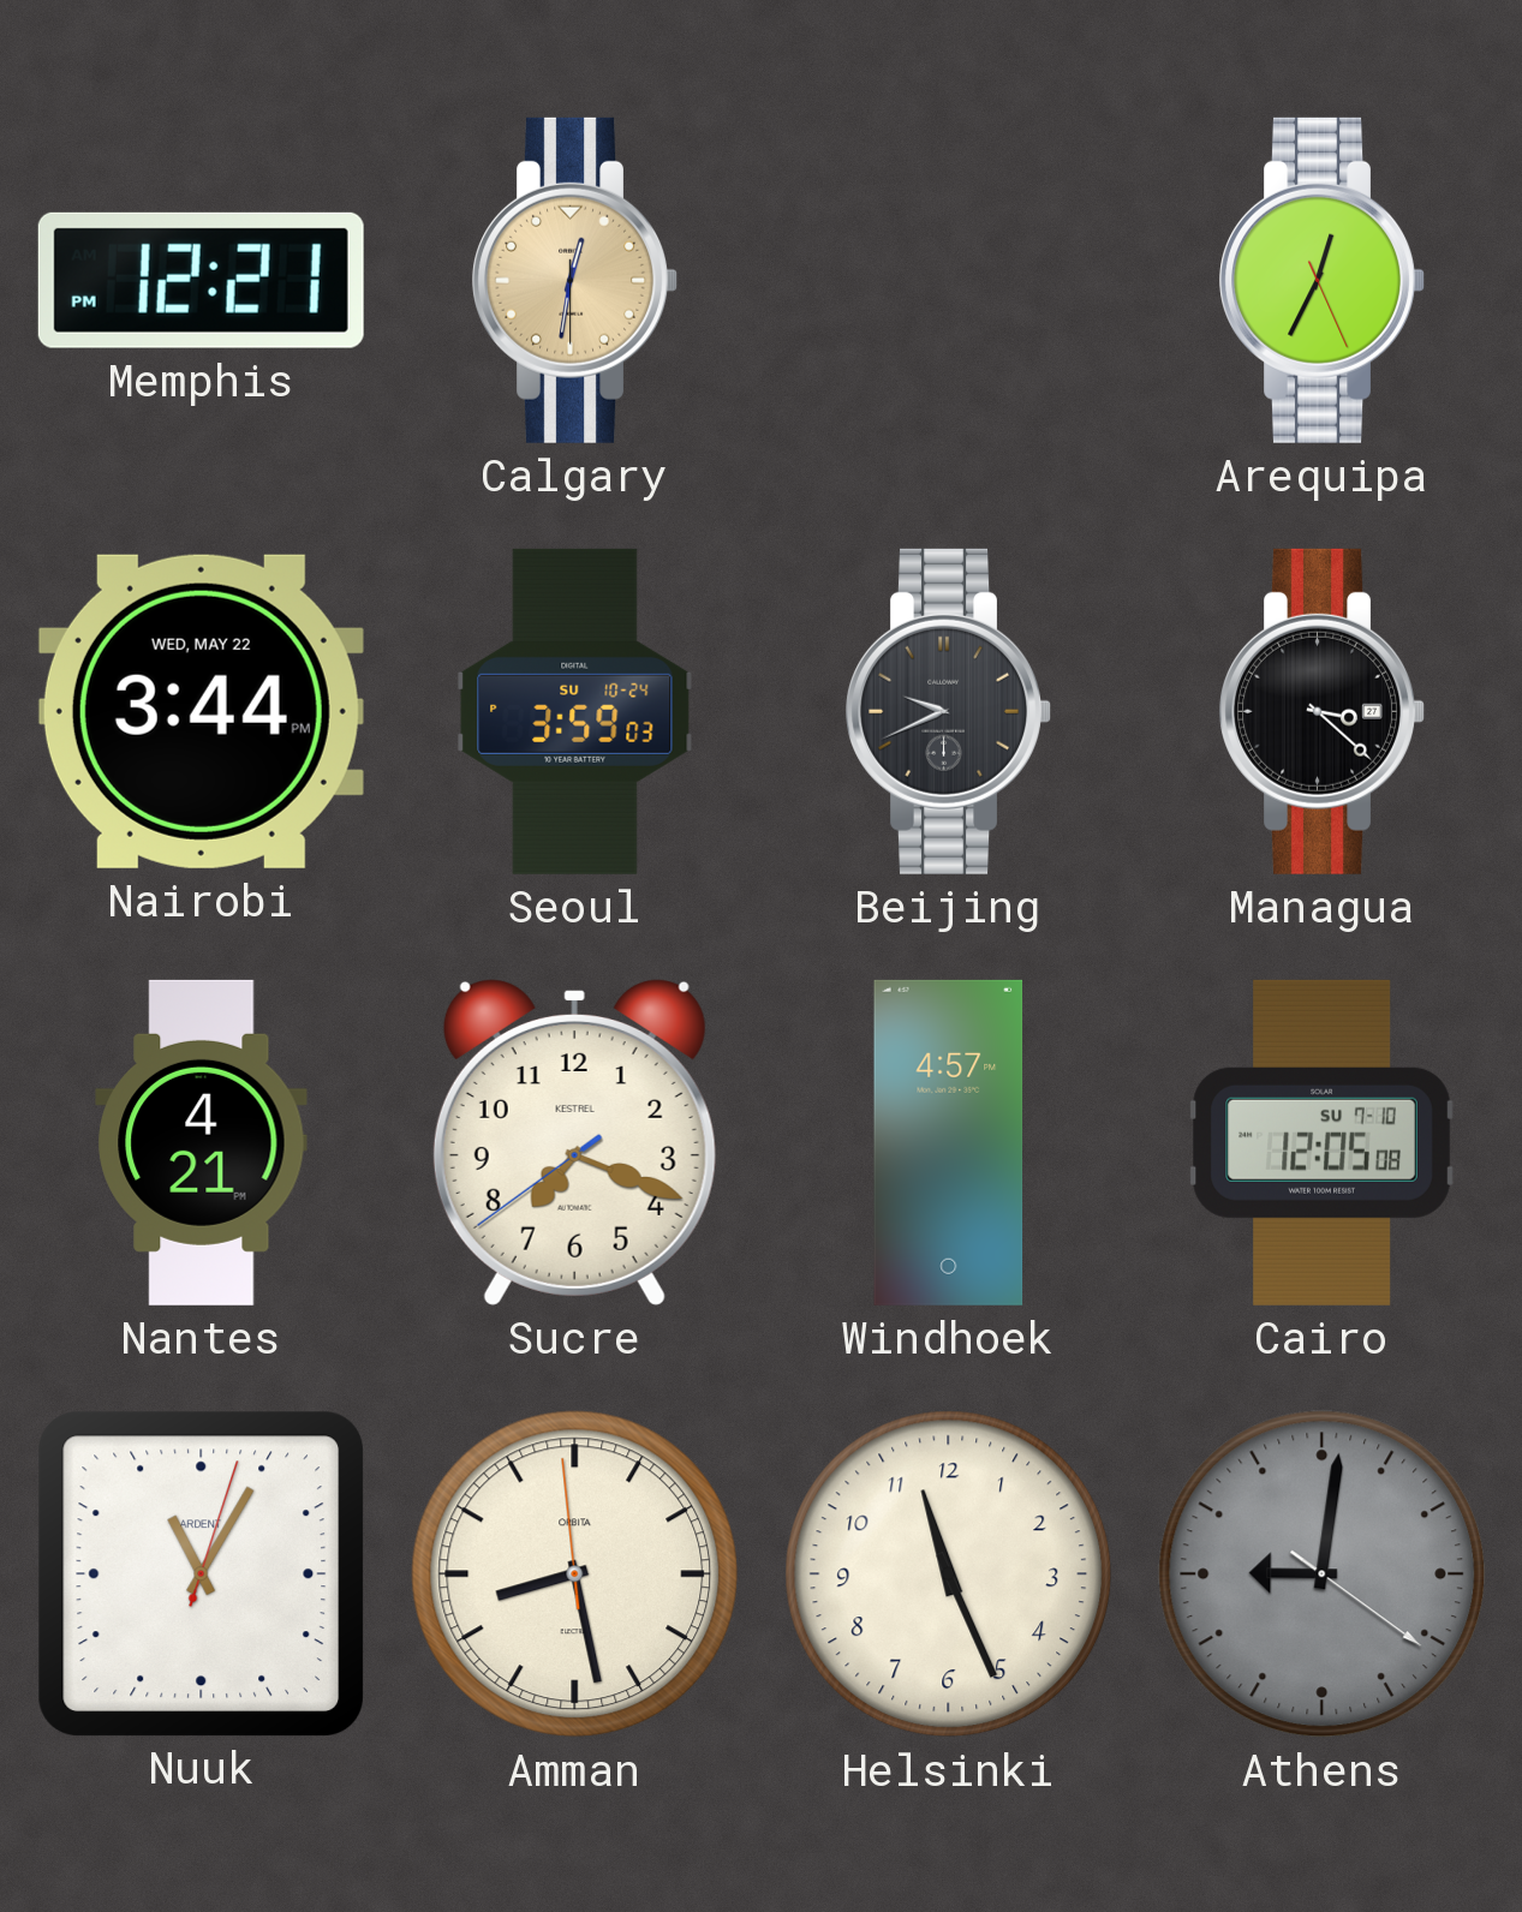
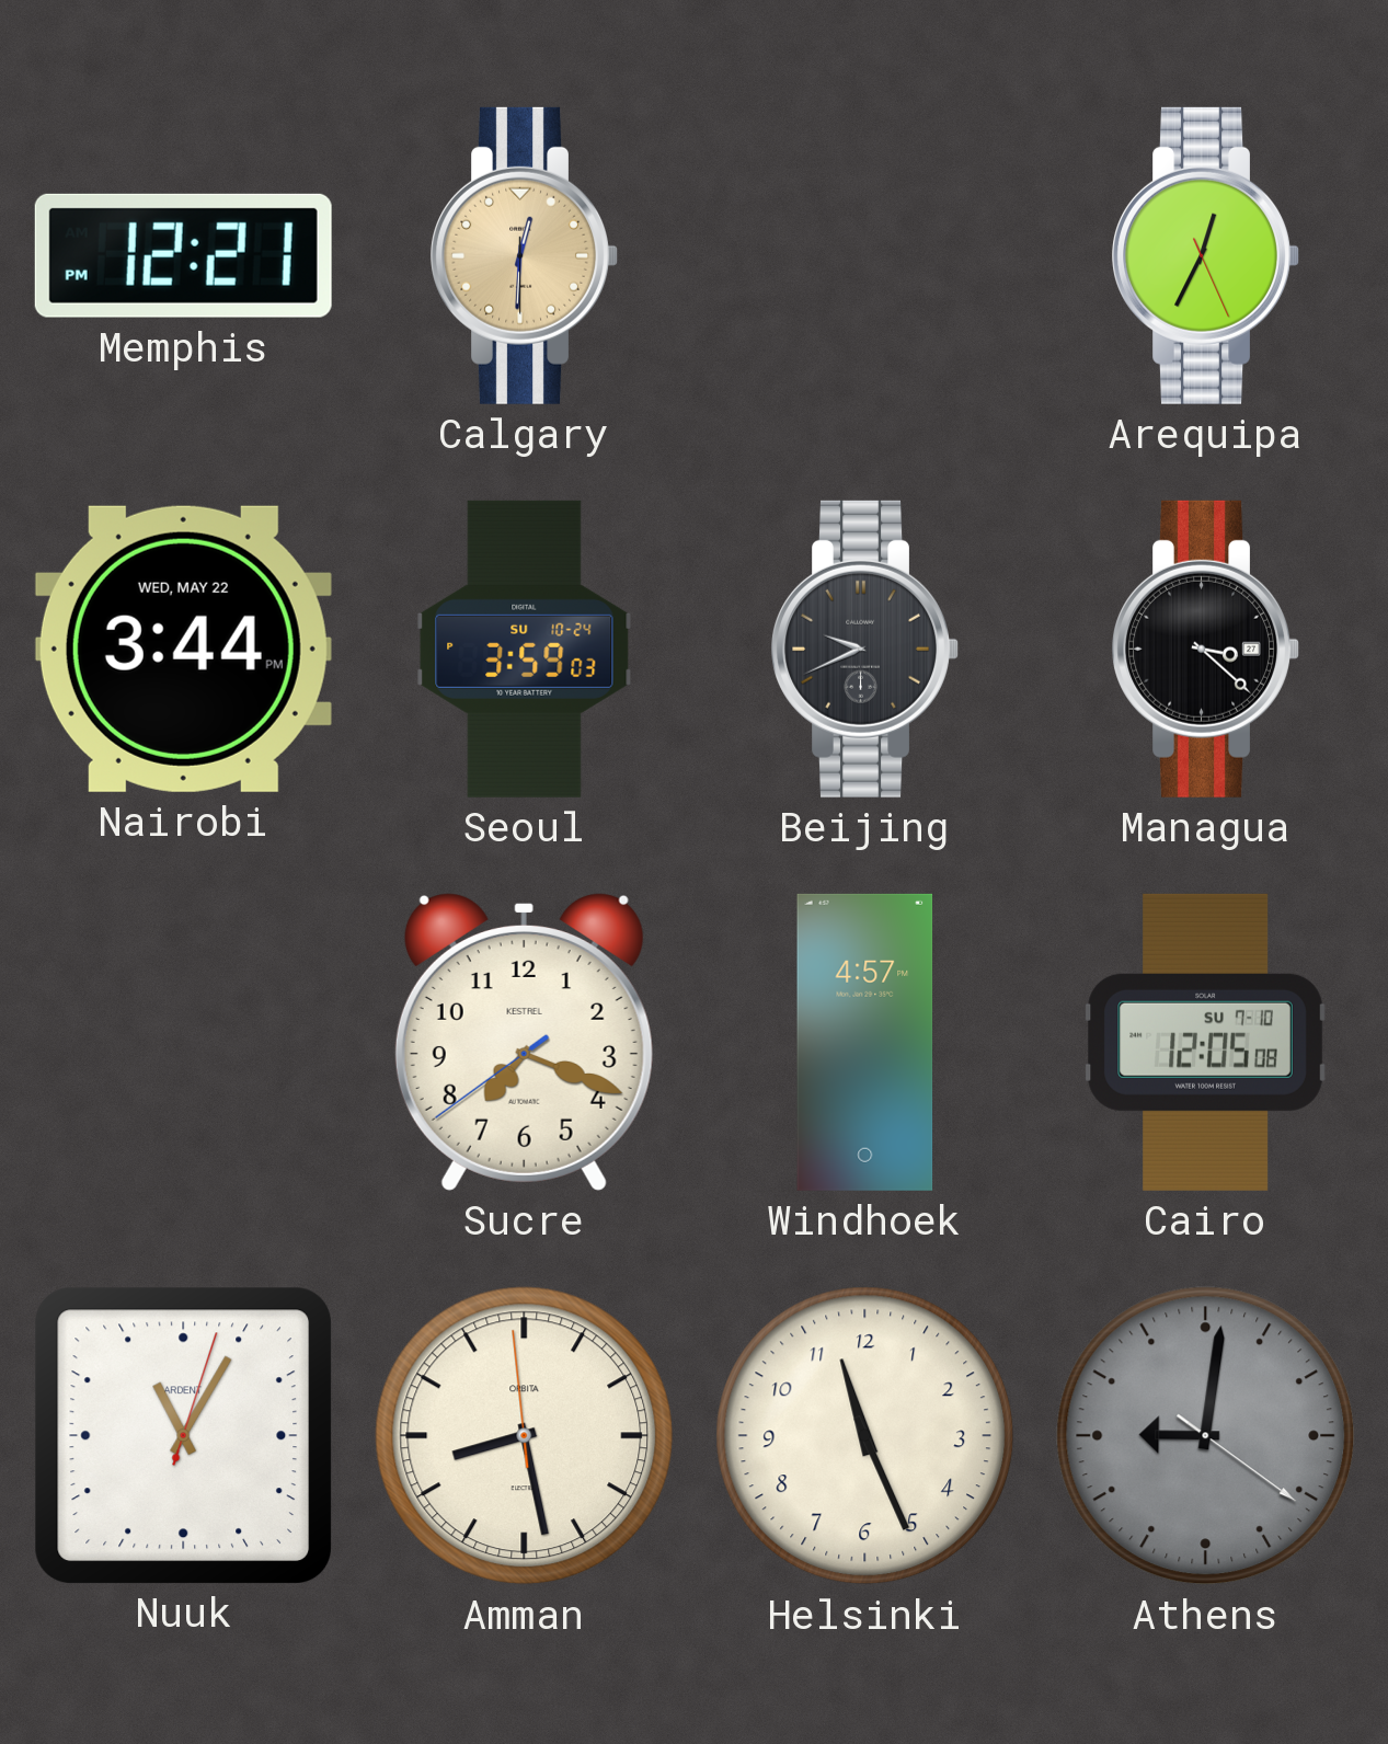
Calgary: 12:31 -> 12:30 (524, 255)
Nantes: 4:21 -> none (202, 1142)
